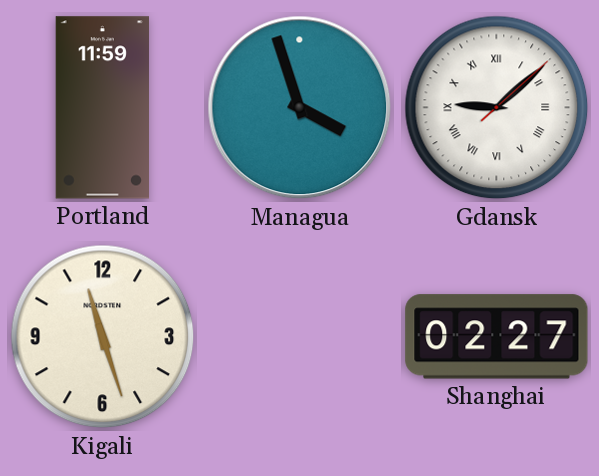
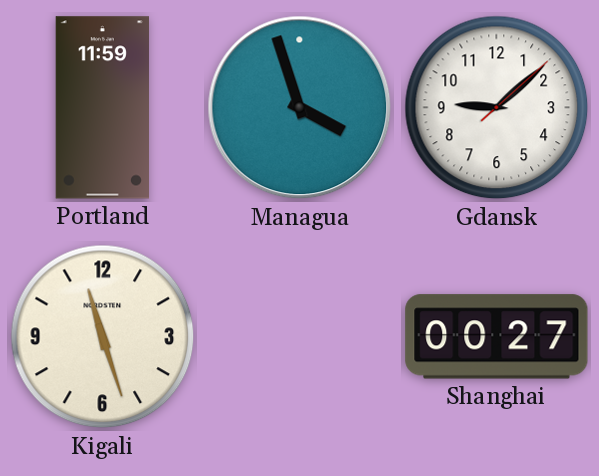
Gdansk numerals: Roman -> Arabic (497, 108)
Shanghai: 02:27 -> 00:27 (497, 337)
